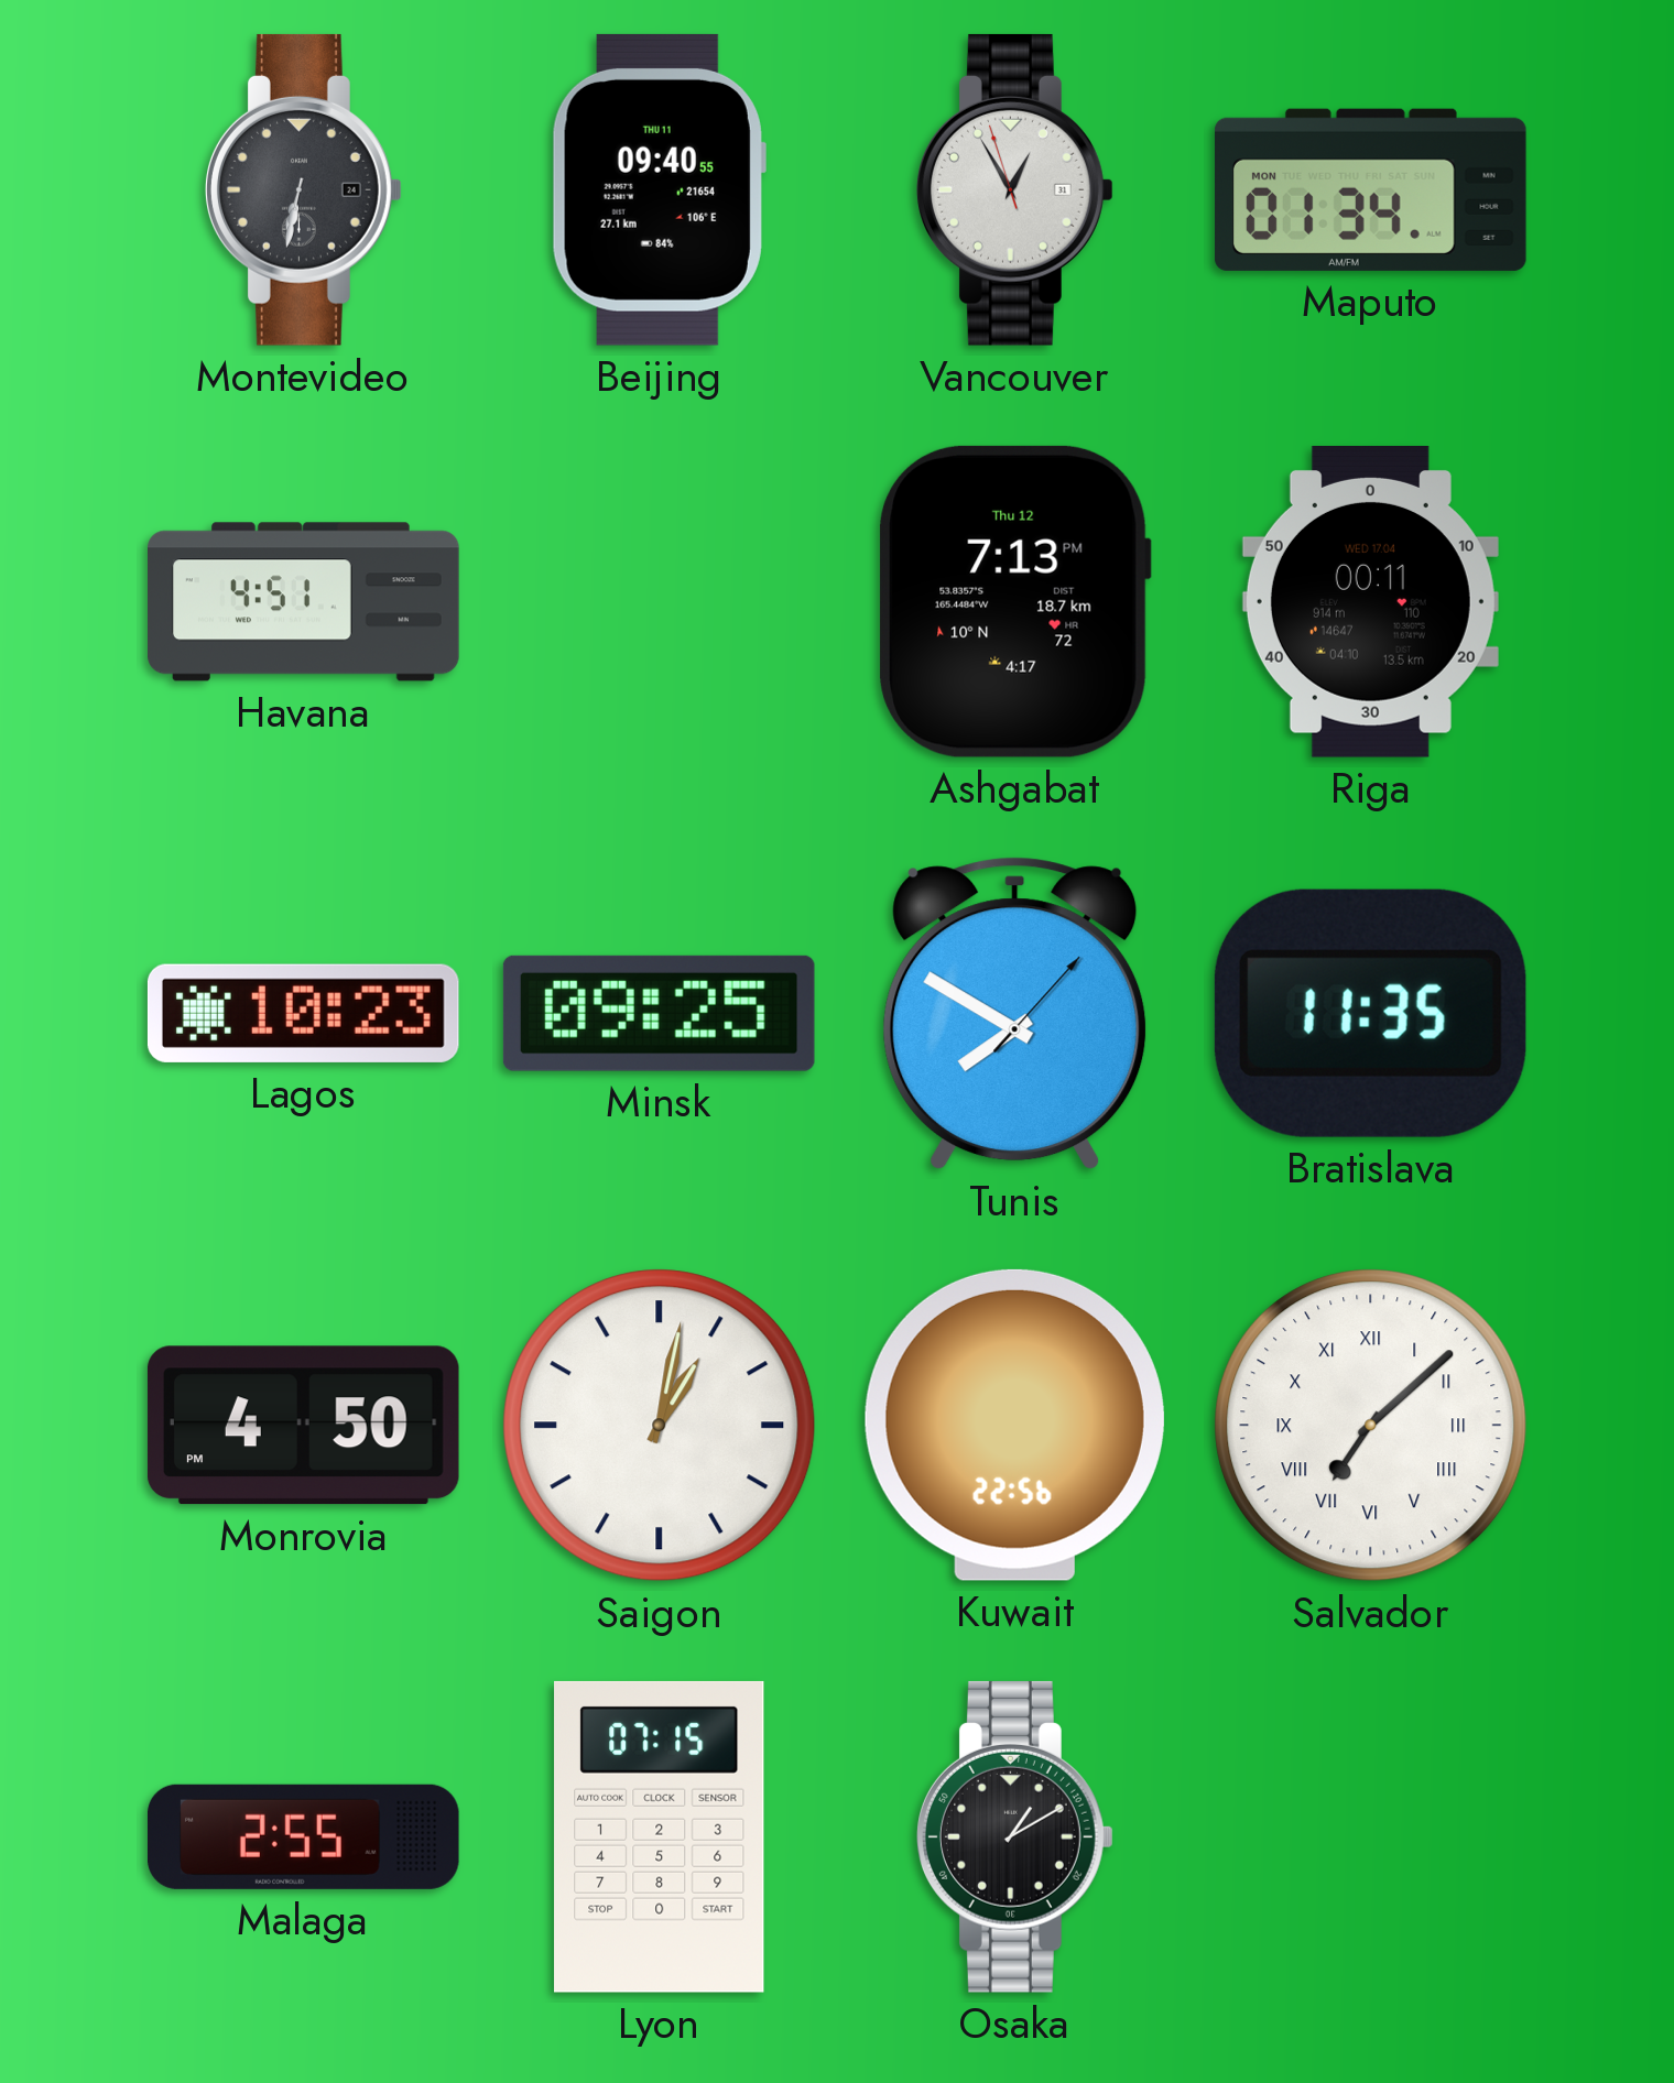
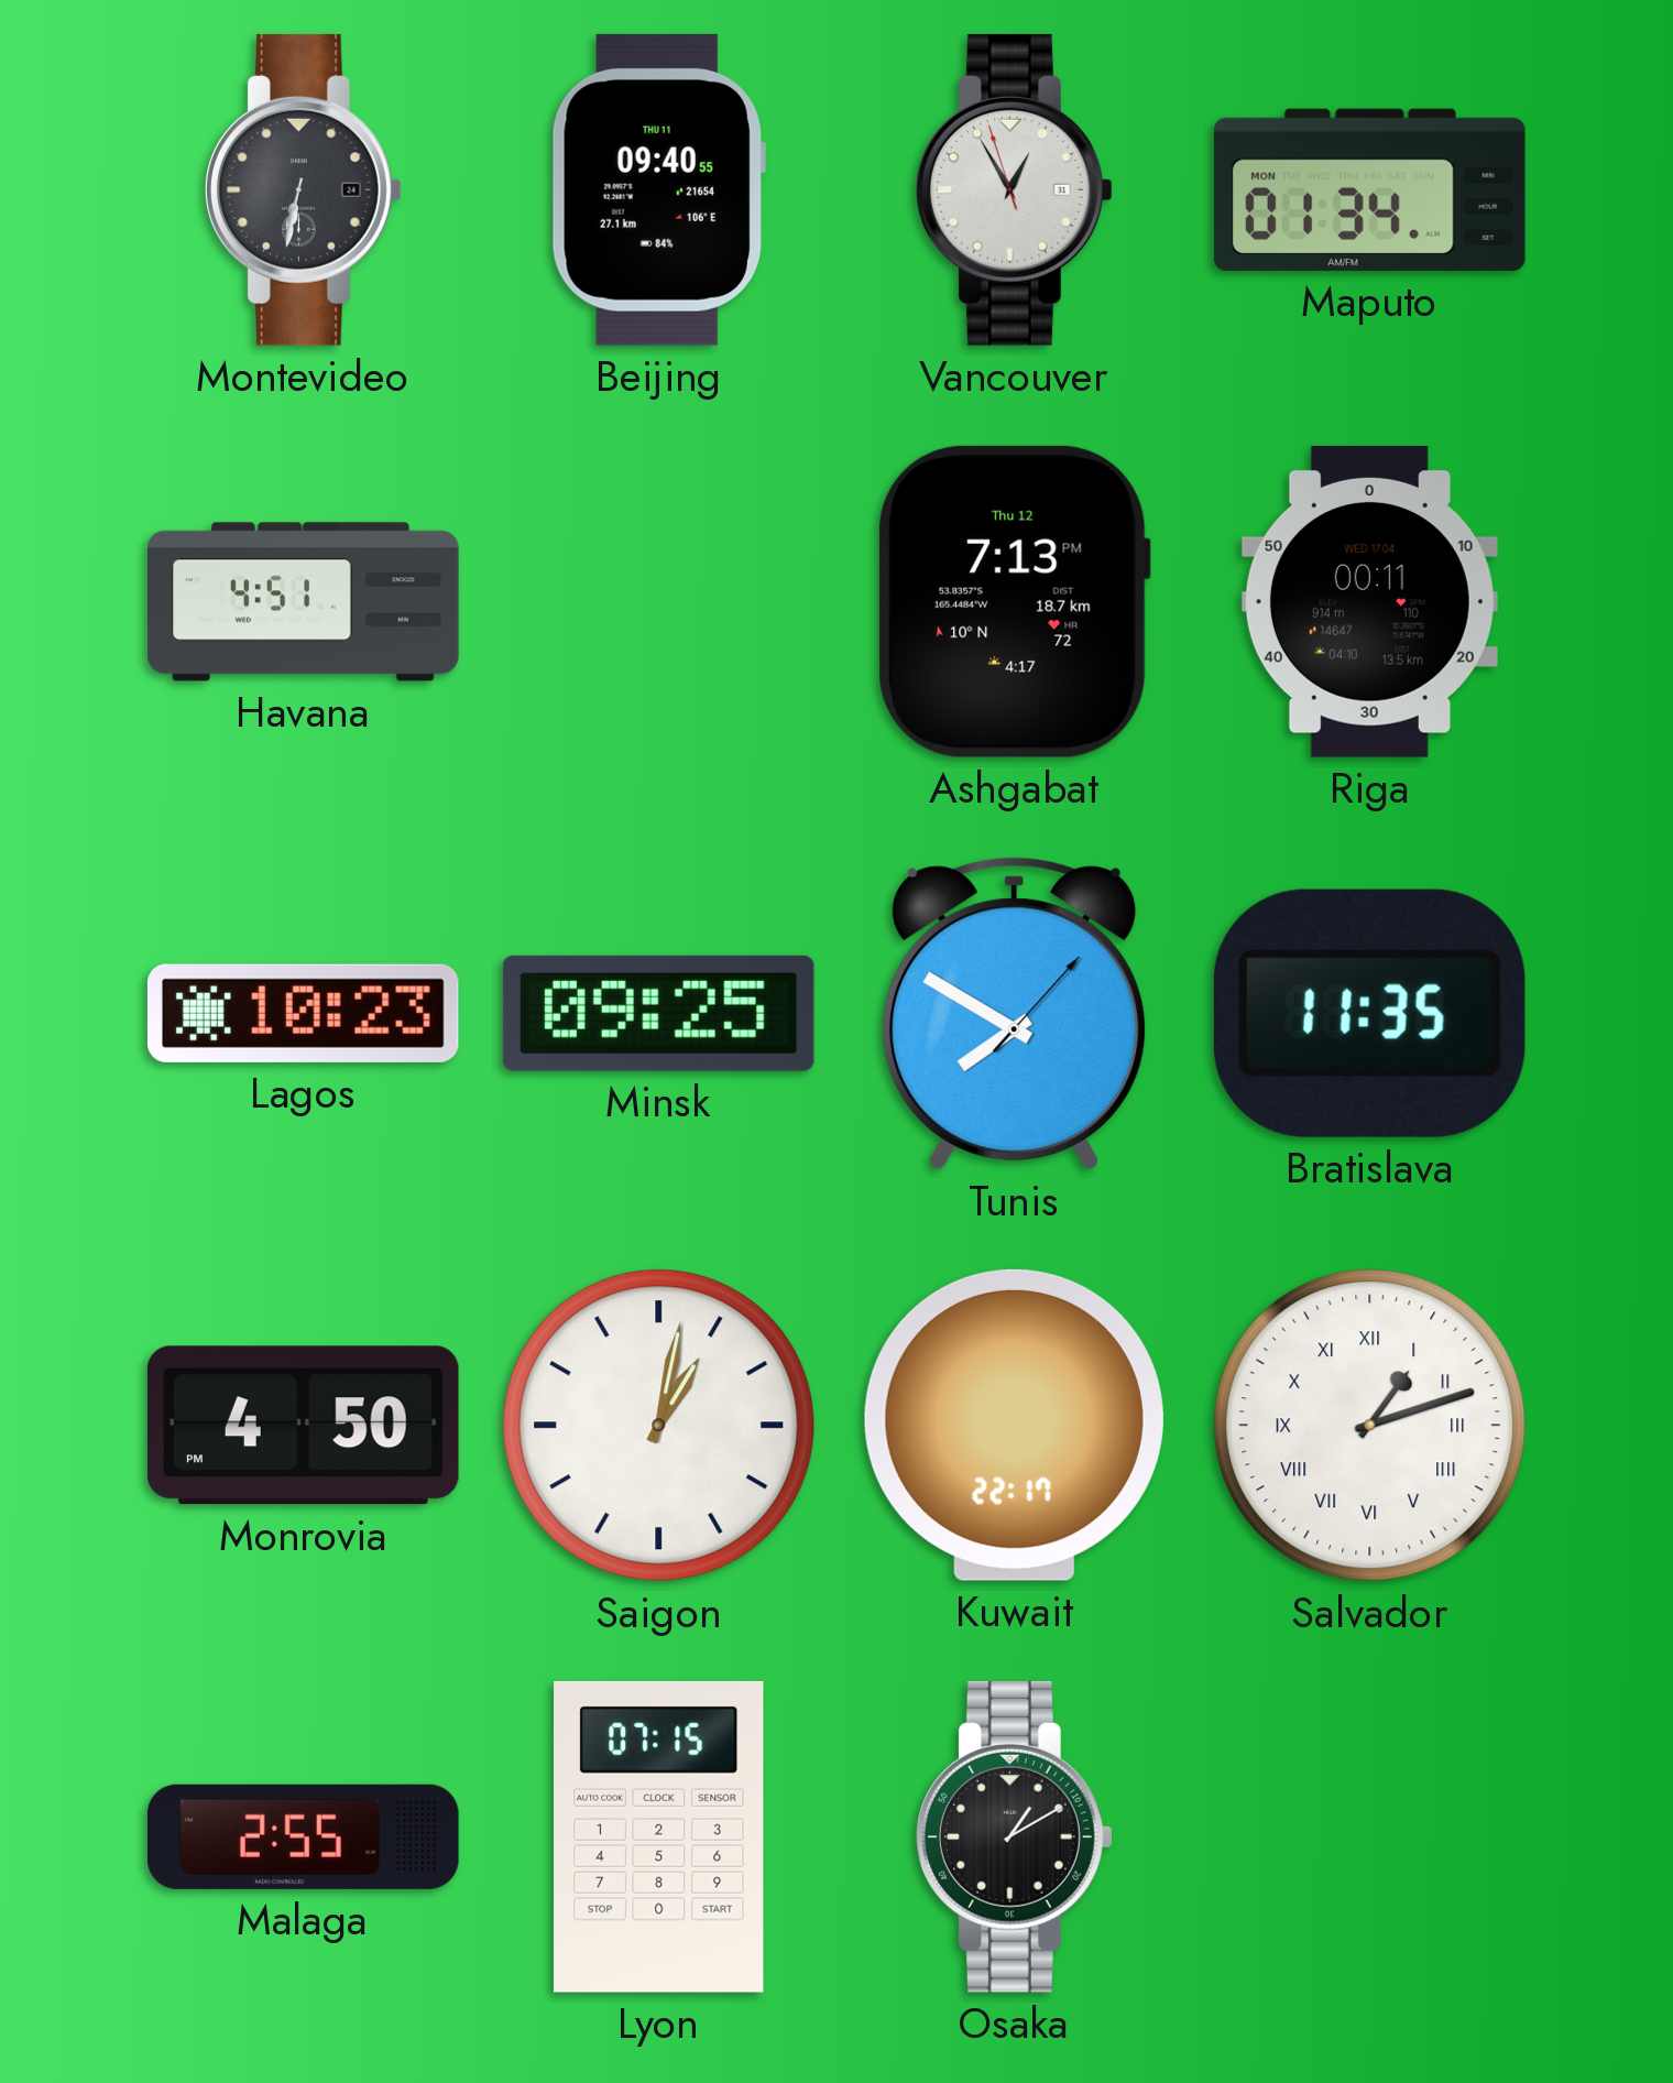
Kuwait: 22:56 -> 22:17 (1014, 1425)
Salvador: 7:08 -> 1:12 (1370, 1426)
